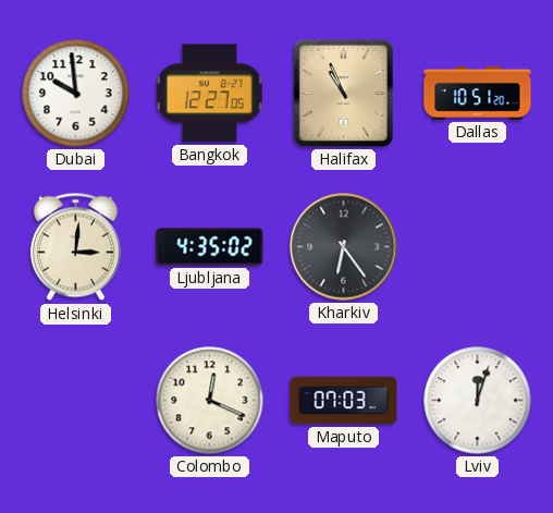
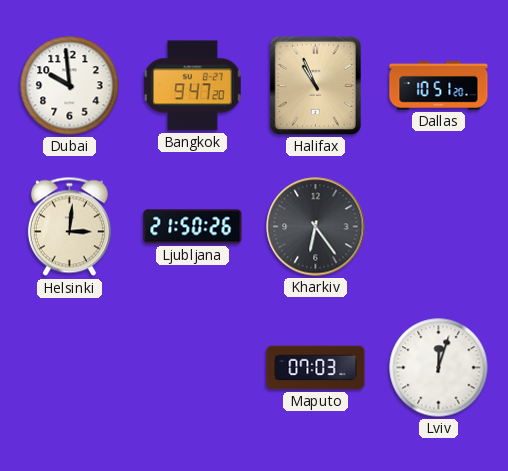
Bangkok: 12:27 -> 9:47 (192, 86)
Ljubljana: 4:35 -> 21:50 (193, 227)
Colombo: 12:19 -> none (210, 401)
